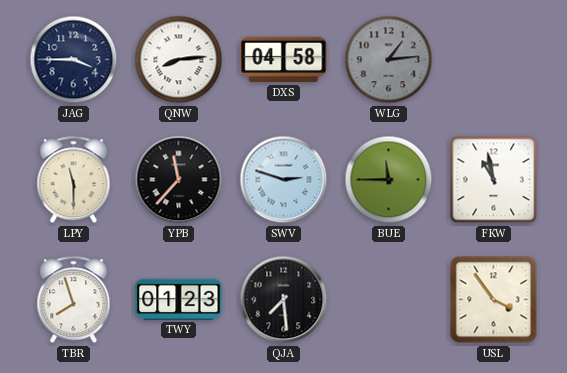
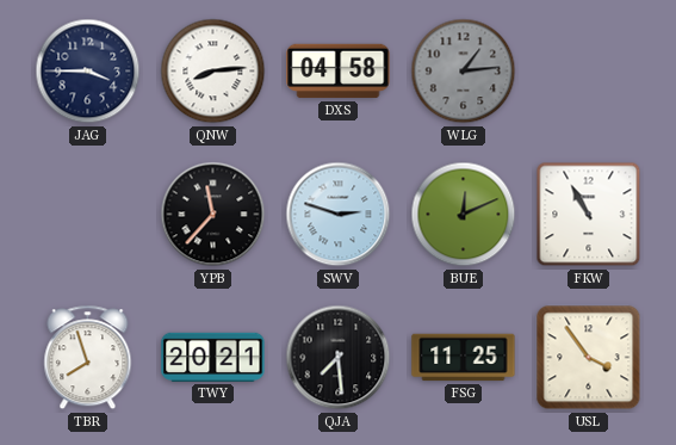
LPY: 11:30 -> none (74, 180)
BUE: 11:45 -> 12:11 (464, 215)
FKW: 10:58 -> 10:55 (589, 215)
TWY: 01:23 -> 20:21 (213, 357)
FSG: none -> 11:25 (464, 358)
